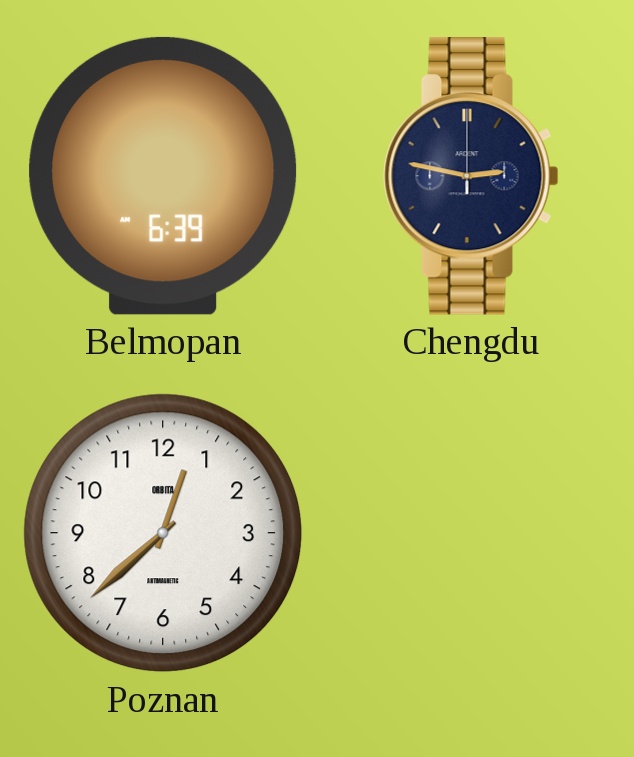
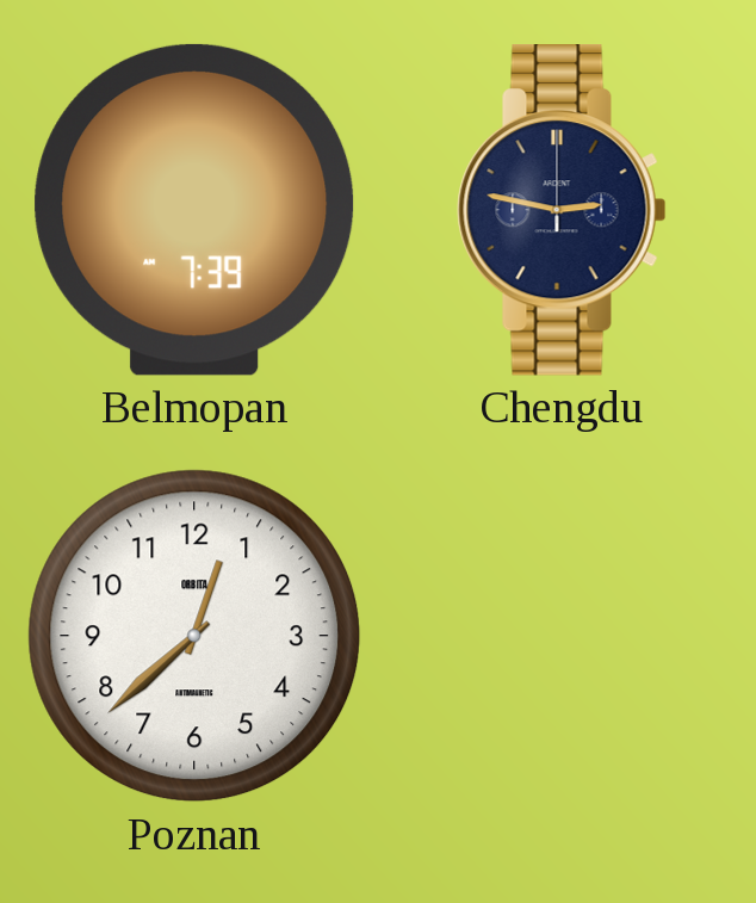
Belmopan: 6:39 -> 7:39 (194, 210)
